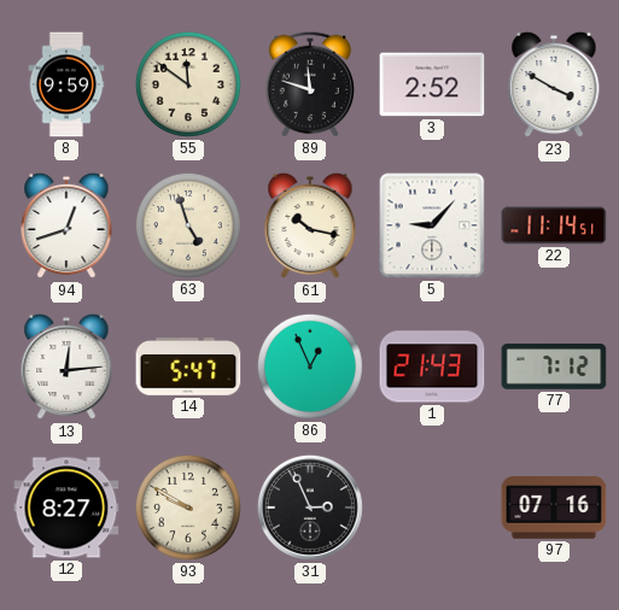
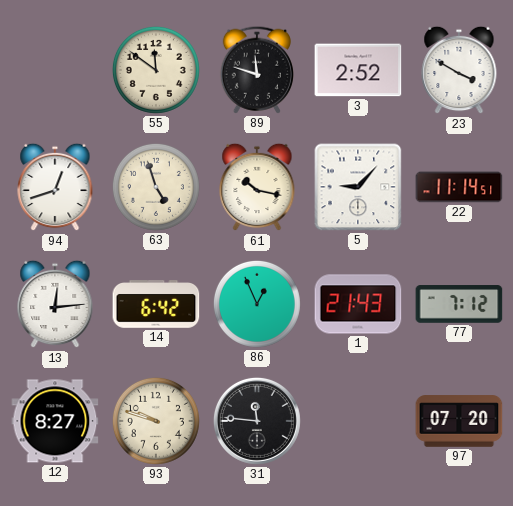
8: 9:59 -> none (66, 84)
14: 5:47 -> 6:42 (156, 304)
93: 9:50 -> 9:48 (156, 421)
31: 2:56 -> 11:46 (257, 421)
97: 07:16 -> 07:20 (459, 421)
